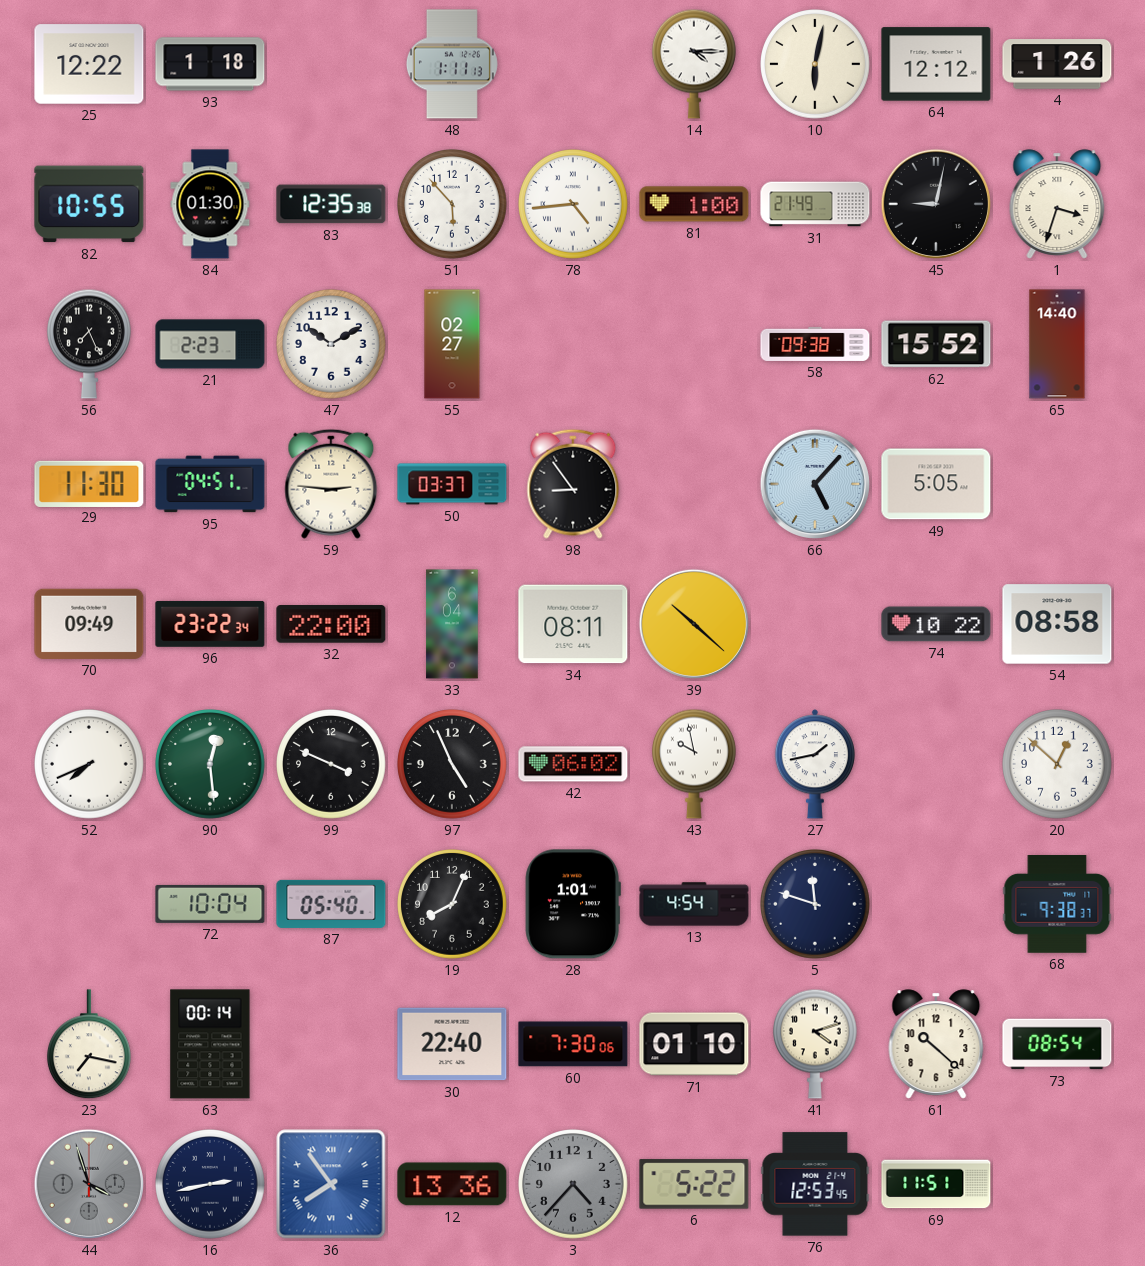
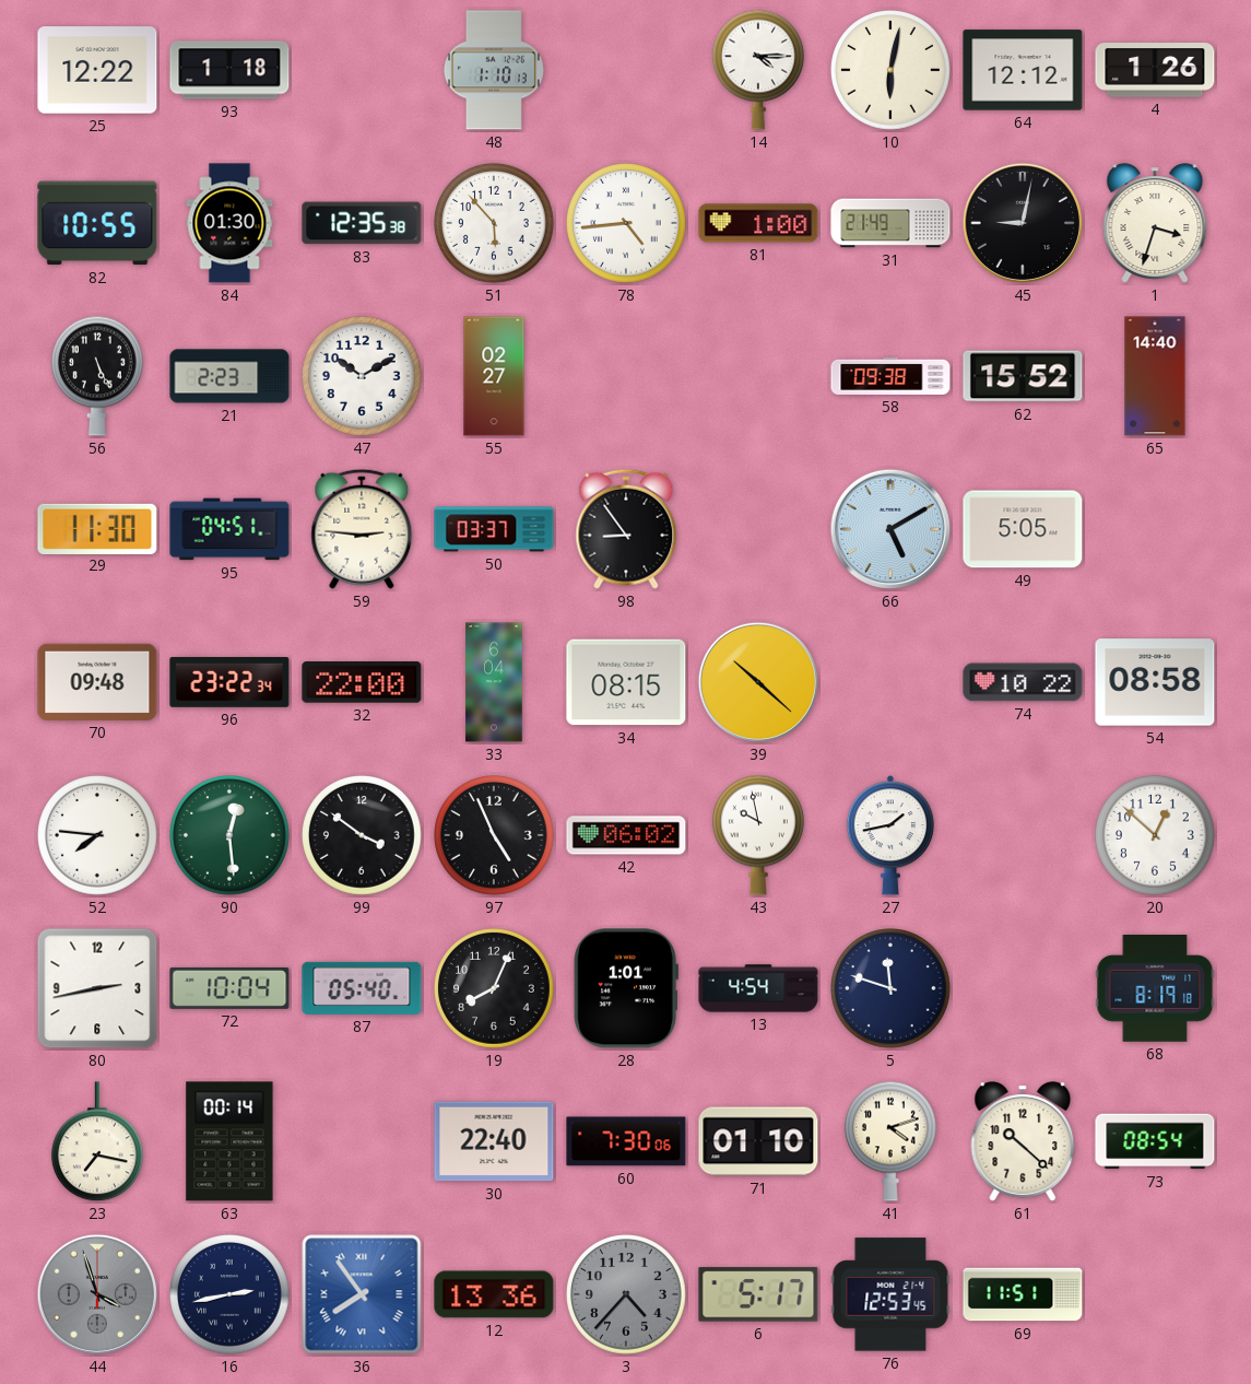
48: 1:11 -> 1:10 (494, 70)
56: 7:26 -> 5:26 (97, 376)
66: 5:07 -> 5:10 (890, 529)
70: 09:49 -> 09:48 (97, 682)
34: 08:11 -> 08:15 (626, 682)
52: 7:41 -> 7:46 (98, 836)
99: 3:49 -> 3:51 (363, 836)
80: none -> 2:43 (97, 988)
68: 9:38 -> 8:19 (1155, 989)
6: 5:22 -> 5:17 (758, 1294)
